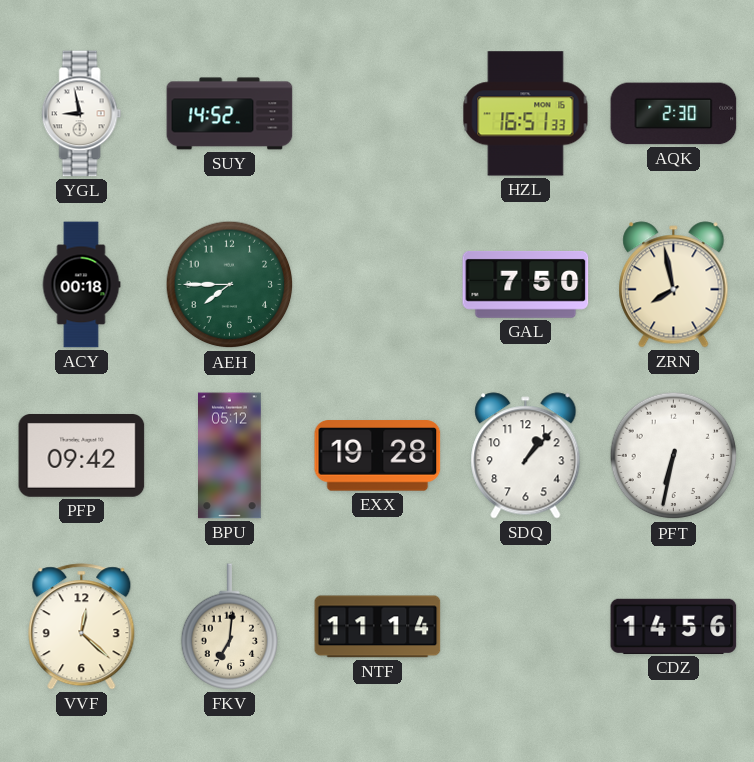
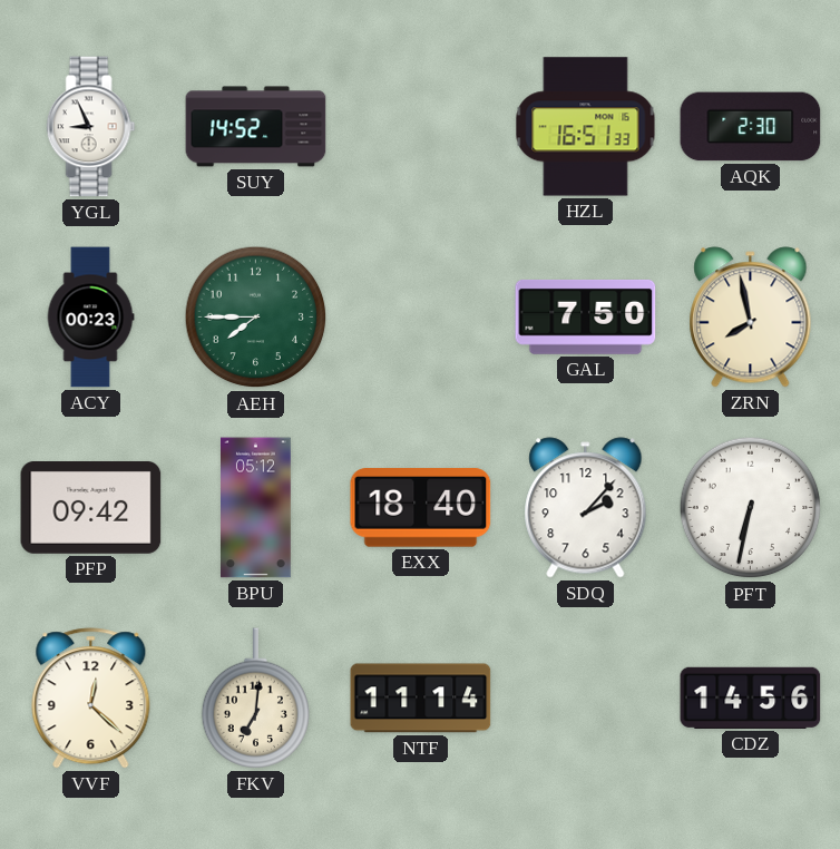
YGL: 8:58 -> 8:56 (91, 127)
ACY: 00:18 -> 00:23 (90, 318)
EXX: 19:28 -> 18:40 (421, 508)
SDQ: 1:07 -> 2:07 (586, 508)
